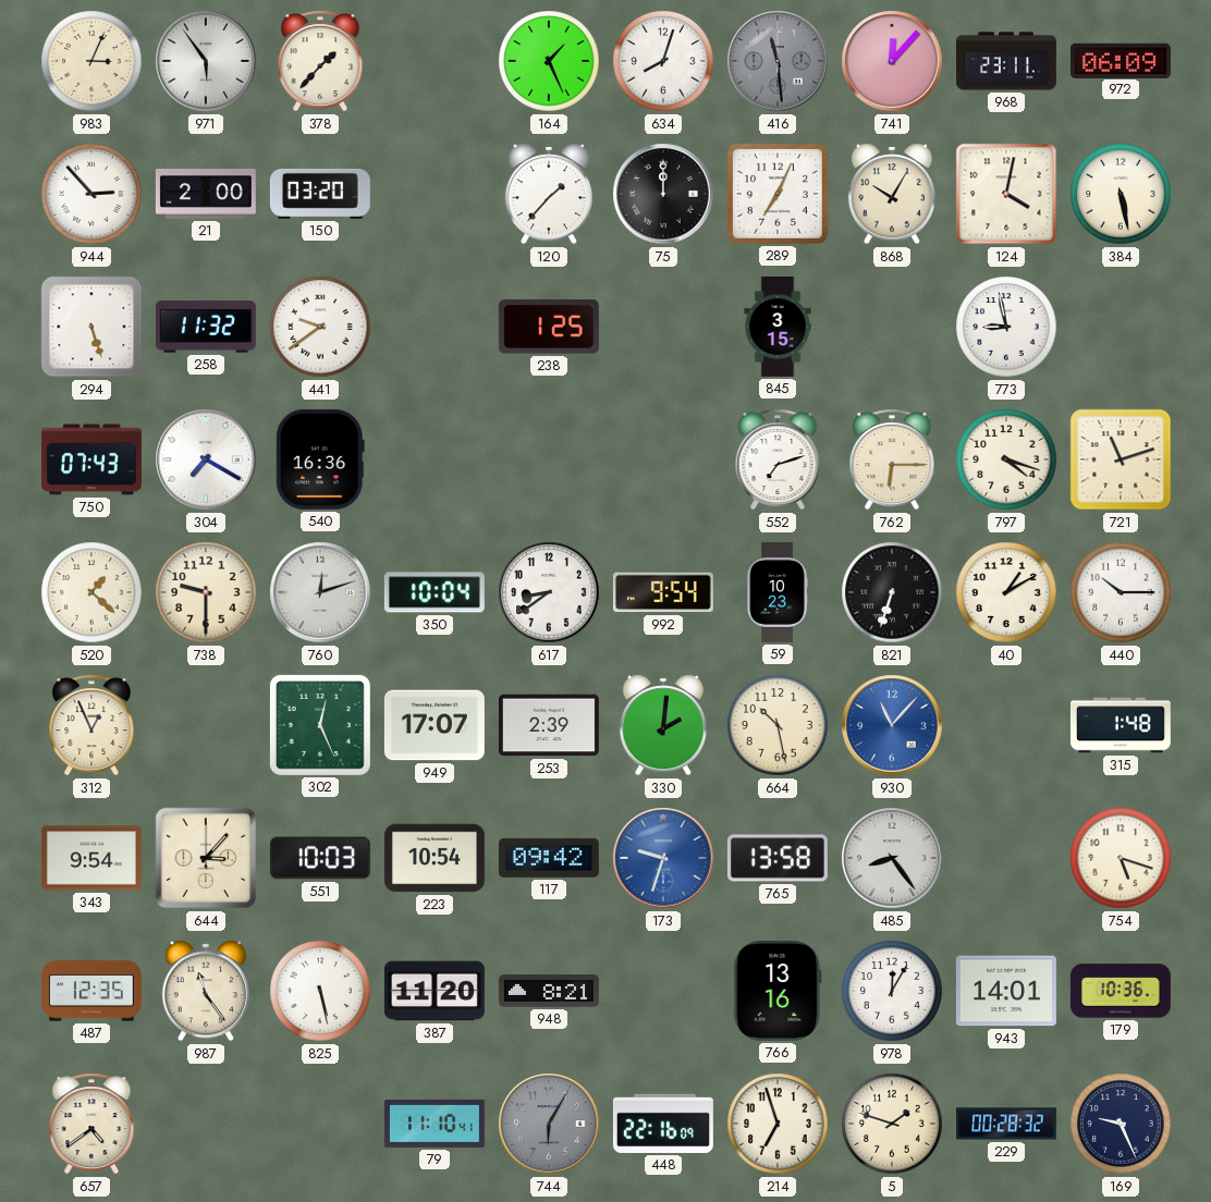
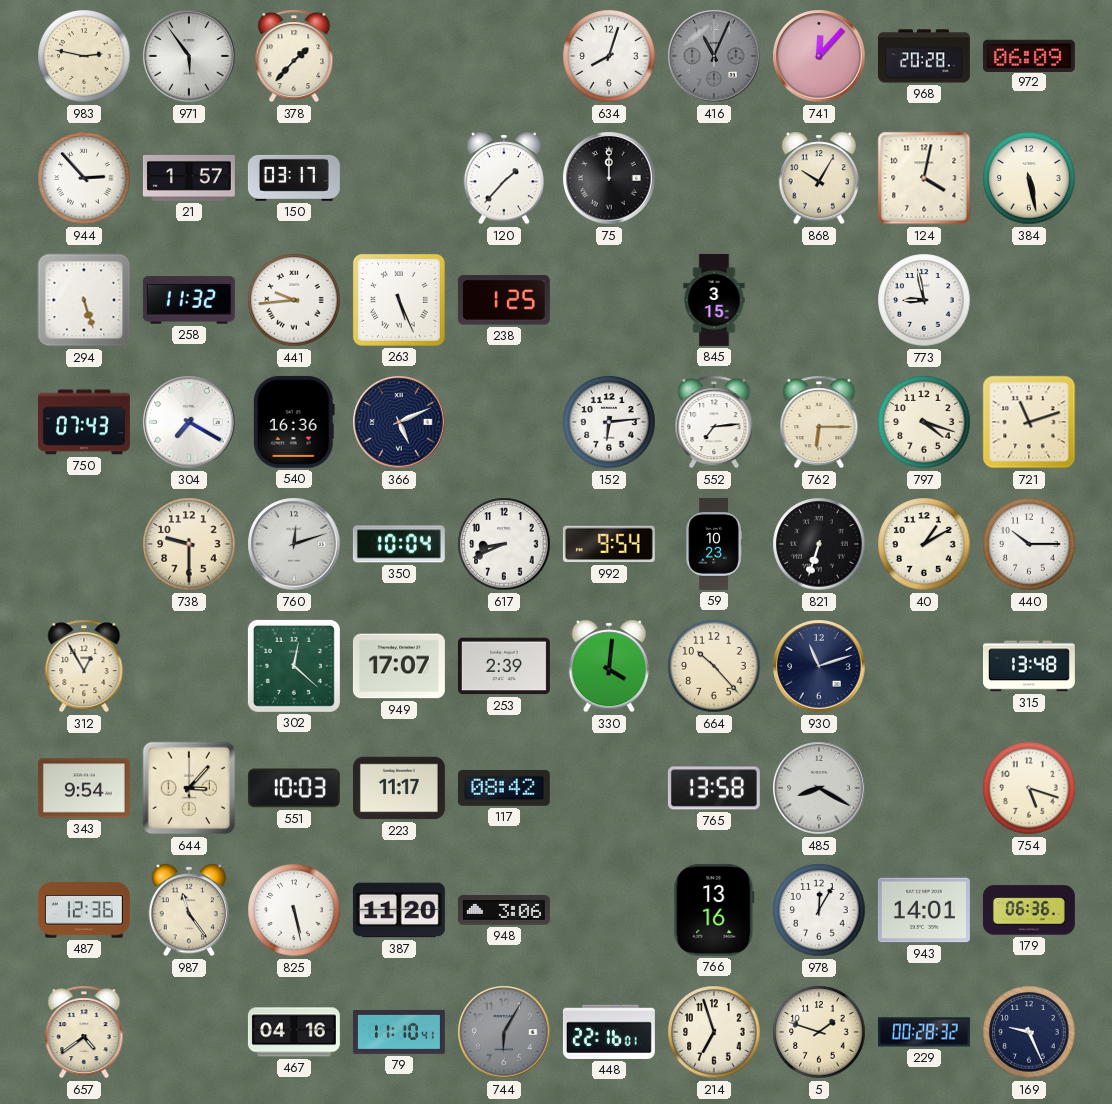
983: 3:04 -> 2:47 (84, 56)
164: 1:26 -> none (549, 61)
416: 11:29 -> 11:04 (714, 56)
968: 23:11 -> 20:28 (924, 56)
21: 2:00 -> 1:57 (189, 178)
150: 03:20 -> 03:17 (294, 178)
289: 7:04 -> none (778, 194)
441: 9:39 -> 9:44 (294, 300)
263: none -> 5:26 (399, 300)
366: none -> 5:11 (399, 422)
152: none -> 6:14 (609, 422)
552: 7:12 -> 7:14 (714, 422)
520: 1:22 -> none (91, 592)
617: 8:39 -> 8:41 (504, 544)
312: 12:56 -> 12:55 (84, 666)
302: 12:26 -> 12:22 (294, 666)
330: 2:01 -> 4:01 (608, 666)
664: 10:28 -> 10:23 (714, 666)
930: 11:07 -> 11:12 (819, 666)
930 dial: blue -> navy (819, 666)
315: 1:48 -> 13:48 (1029, 666)
223: 10:54 -> 11:17 (399, 788)
117: 09:42 -> 08:42 (504, 788)
173: 9:33 -> none (663, 858)
485: 8:24 -> 8:20 (819, 788)
487: 12:35 -> 12:36 (84, 910)
948: 8:21 -> 3:06 (504, 910)
179: 10:36 -> 06:36 (1029, 910)
467: none -> 04:16 (294, 1032)
448: 22:16:09 -> 22:16:01 (609, 1032)
